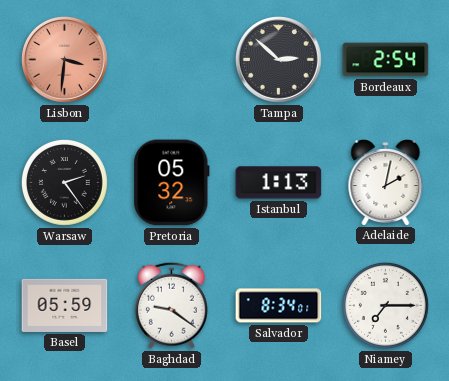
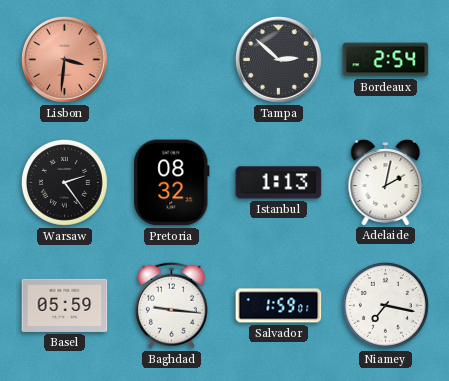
Pretoria: 05:32 -> 08:32 (172, 183)
Baghdad: 9:21 -> 9:16 (171, 305)
Salvador: 8:34 -> 1:59 (279, 306)
Niamey: 7:15 -> 7:17 (385, 305)
